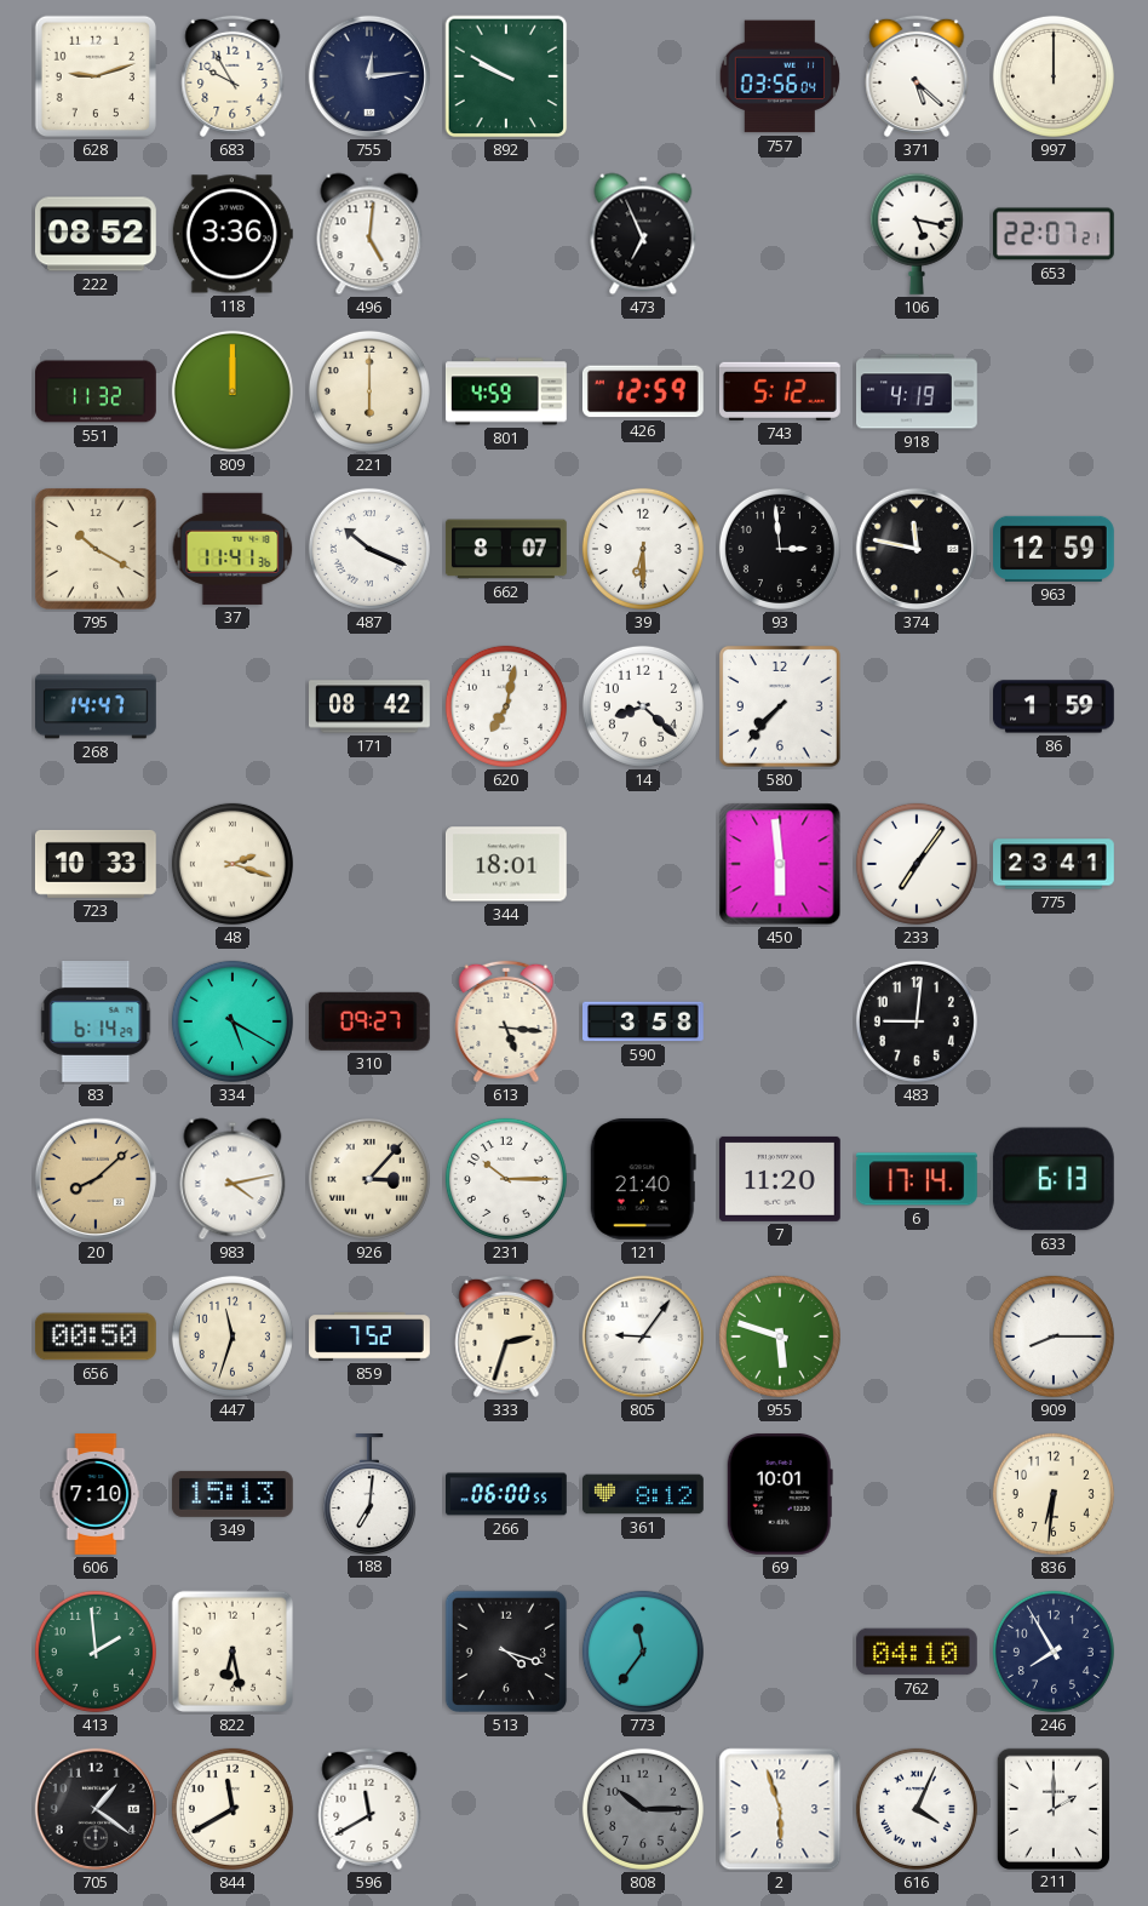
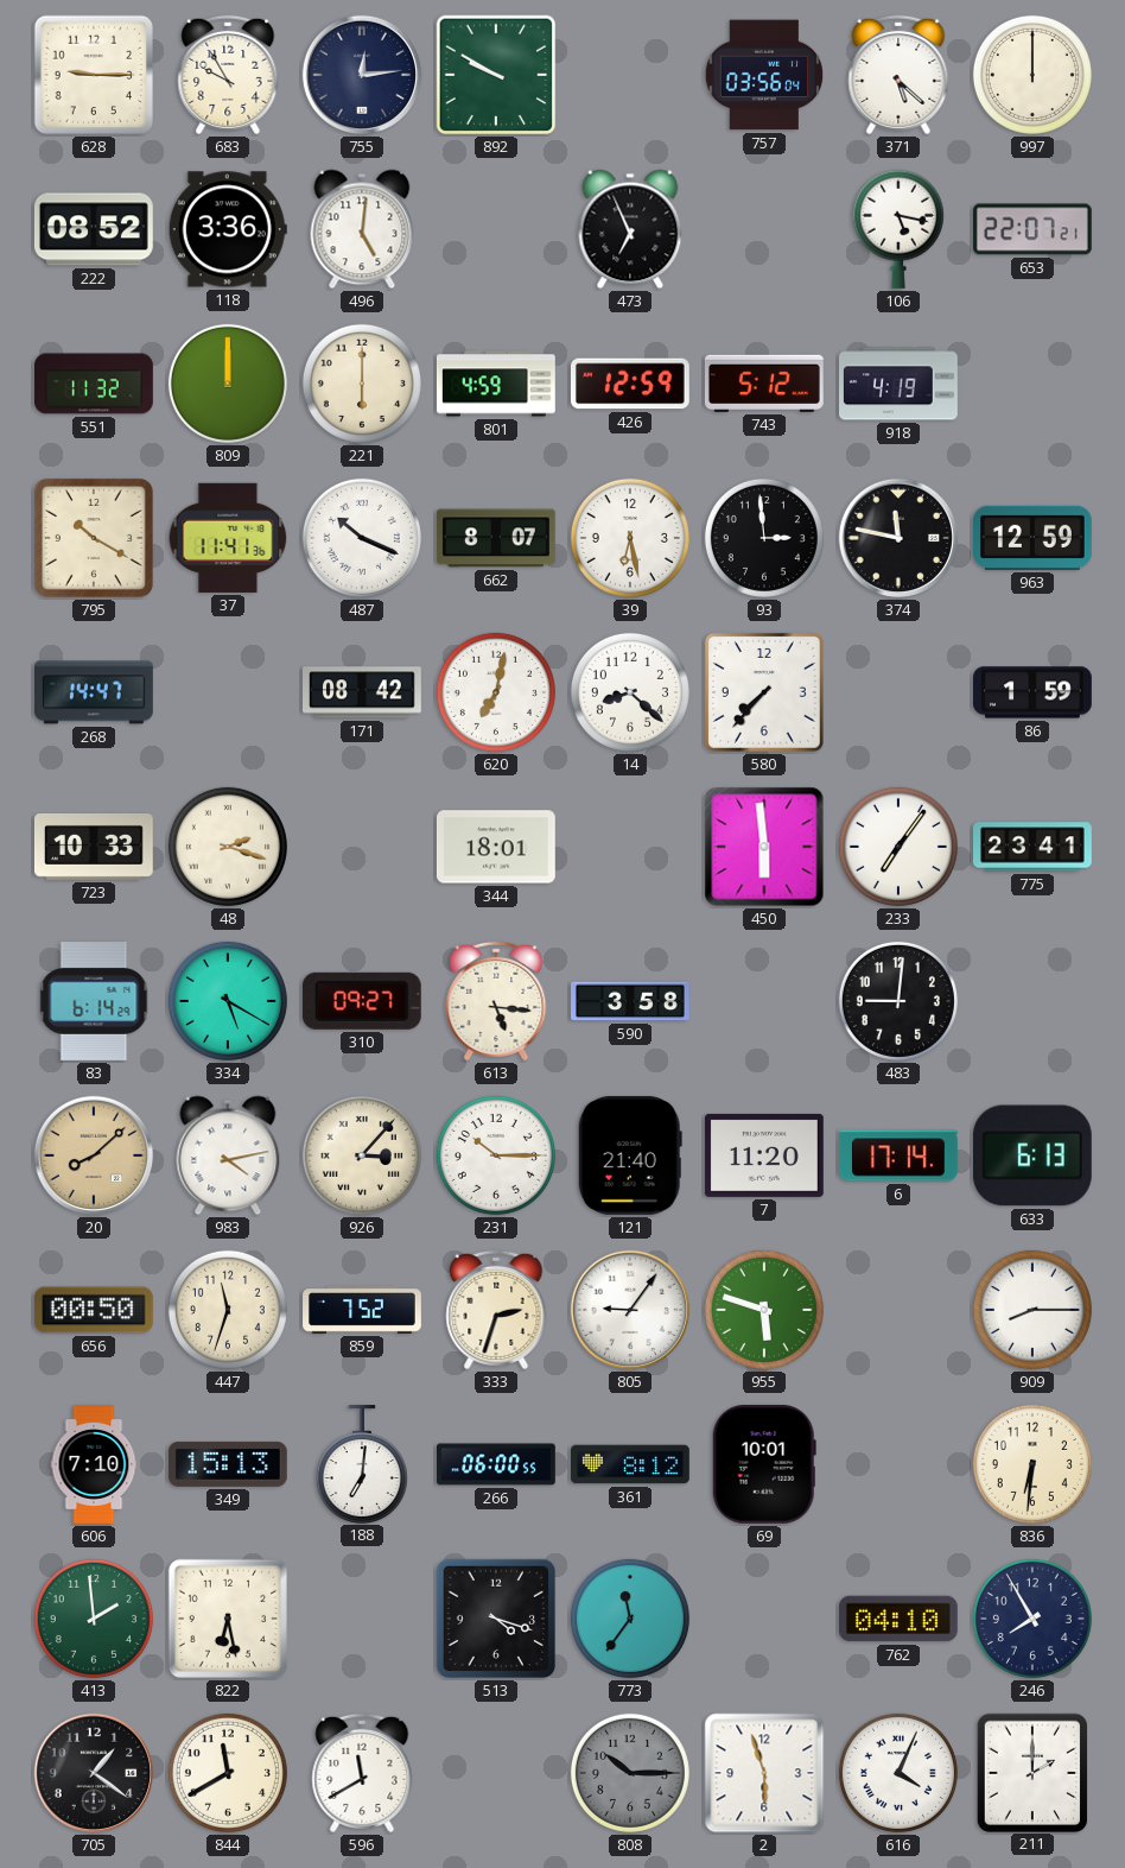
628: 9:12 -> 9:15 (94, 75)
39: 6:30 -> 6:28 (630, 538)
